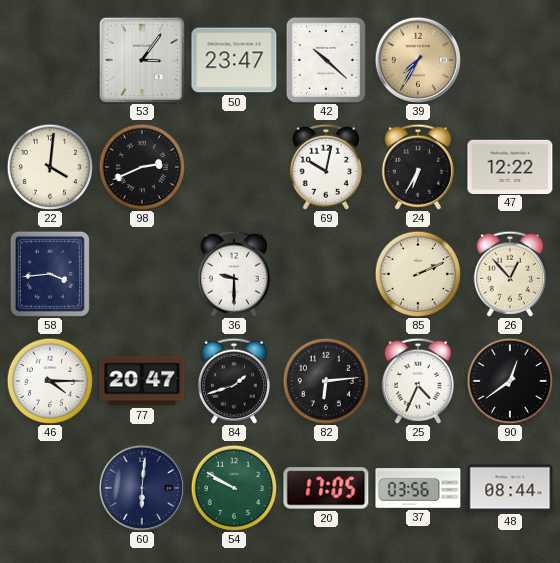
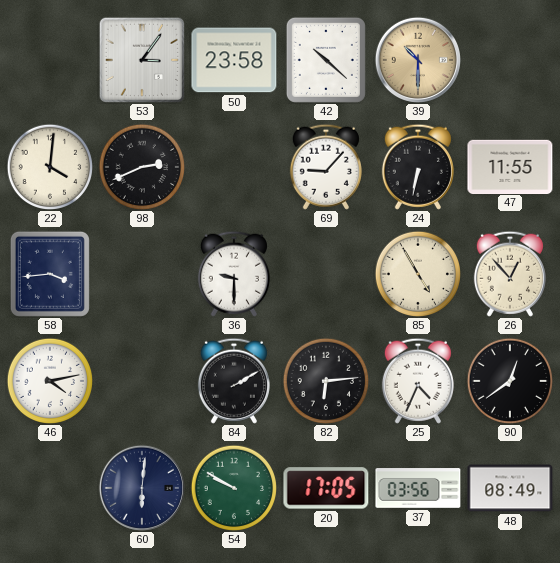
50: 23:47 -> 23:58 (234, 60)
39: 7:35 -> 10:30 (418, 60)
69: 10:02 -> 9:07 (326, 167)
24: 6:35 -> 6:32 (418, 167)
47: 12:22 -> 11:55 (510, 166)
85: 2:11 -> 4:55 (418, 274)
46: 4:15 -> 4:13 (50, 381)
77: 20:47 -> none (142, 381)
84: 1:42 -> 2:10 (234, 381)
48: 08:44 -> 08:49 (510, 488)
